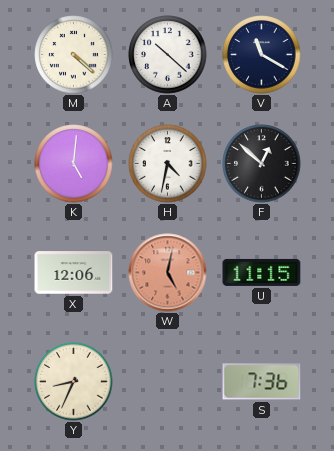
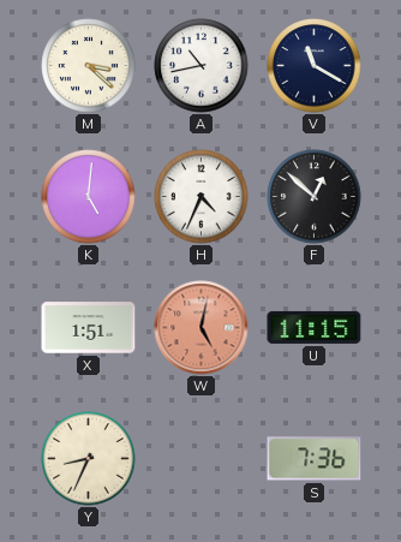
M: 4:22 -> 3:22 (89, 66)
A: 10:22 -> 10:43 (202, 66)
H: 4:32 -> 4:34 (202, 197)
X: 12:06 -> 1:51 (89, 328)
